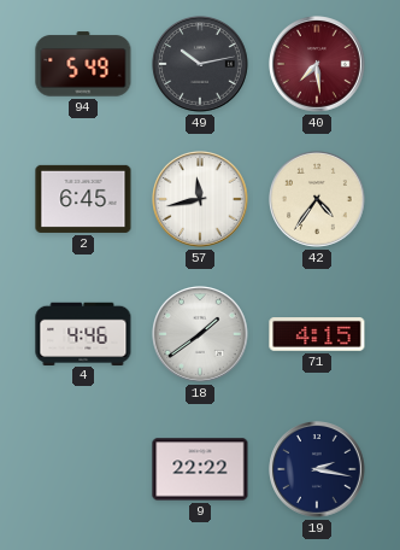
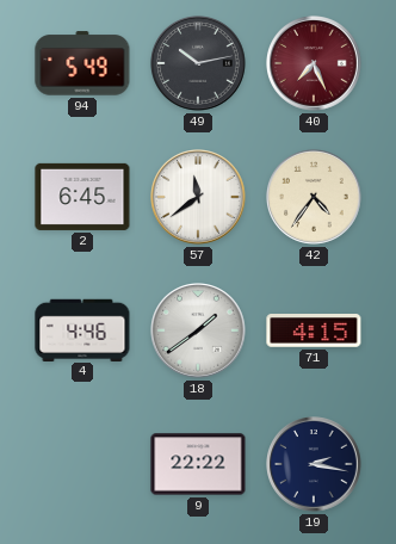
40: 7:29 -> 7:26 (315, 64)
57: 11:43 -> 11:39 (199, 198)
